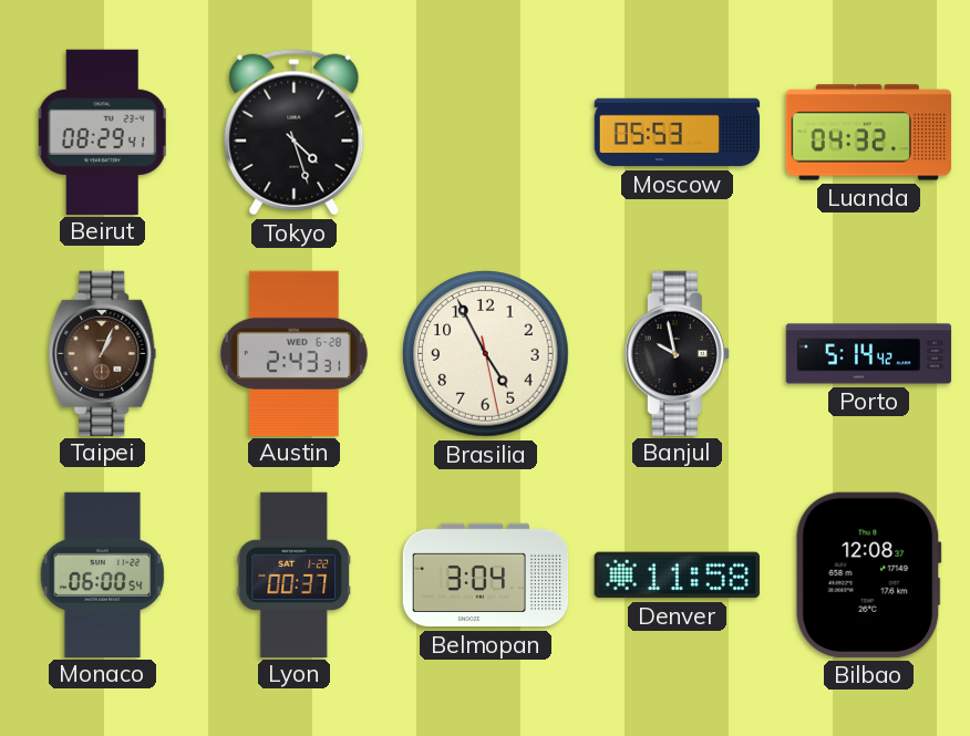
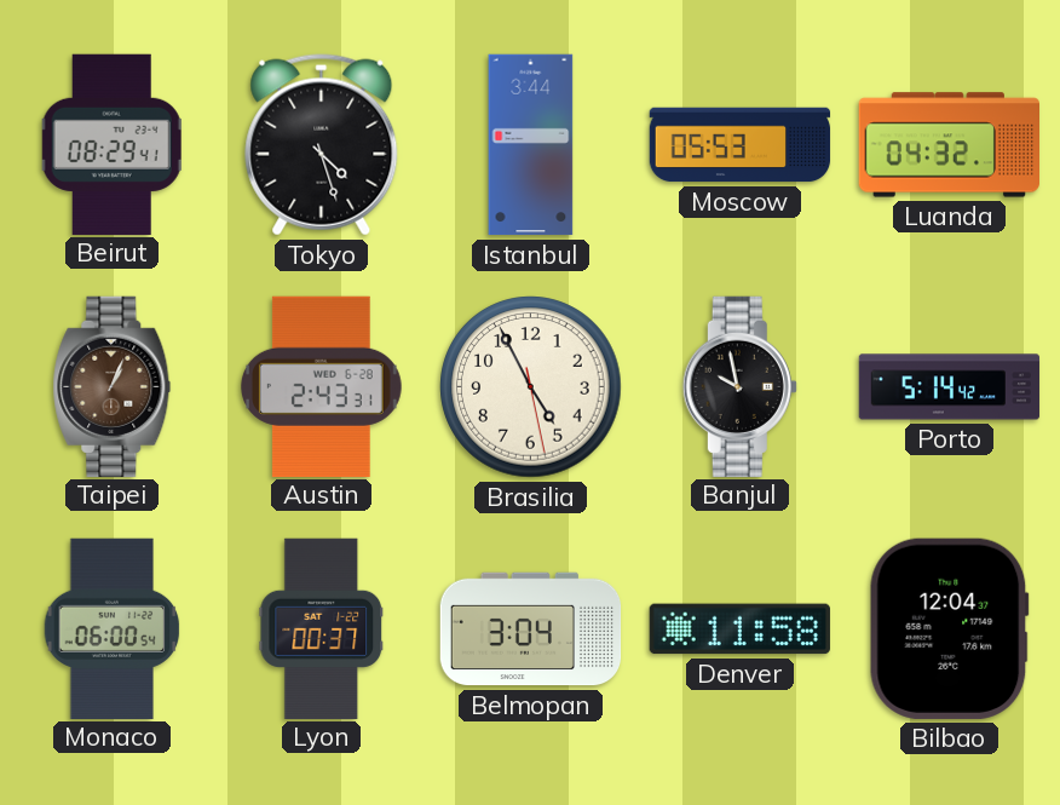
Istanbul: none -> 3:44 (531, 145)
Bilbao: 12:08 -> 12:04 (949, 628)
